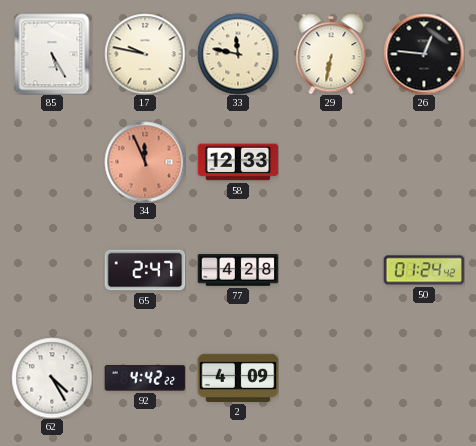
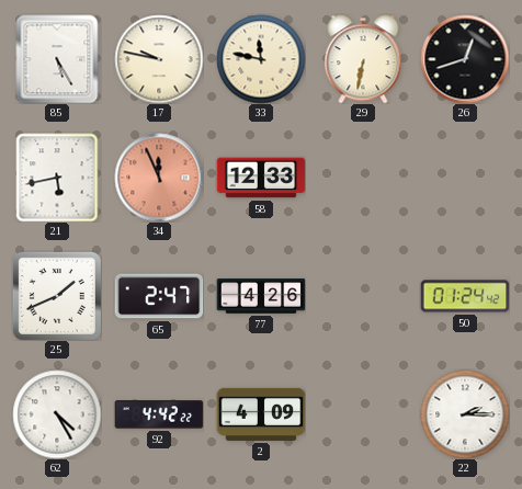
26: 12:46 -> 12:42 (465, 59)
21: none -> 5:43 (57, 178)
25: none -> 1:41 (57, 296)
77: 4:28 -> 4:26 (261, 296)
22: none -> 2:15 (465, 414)
